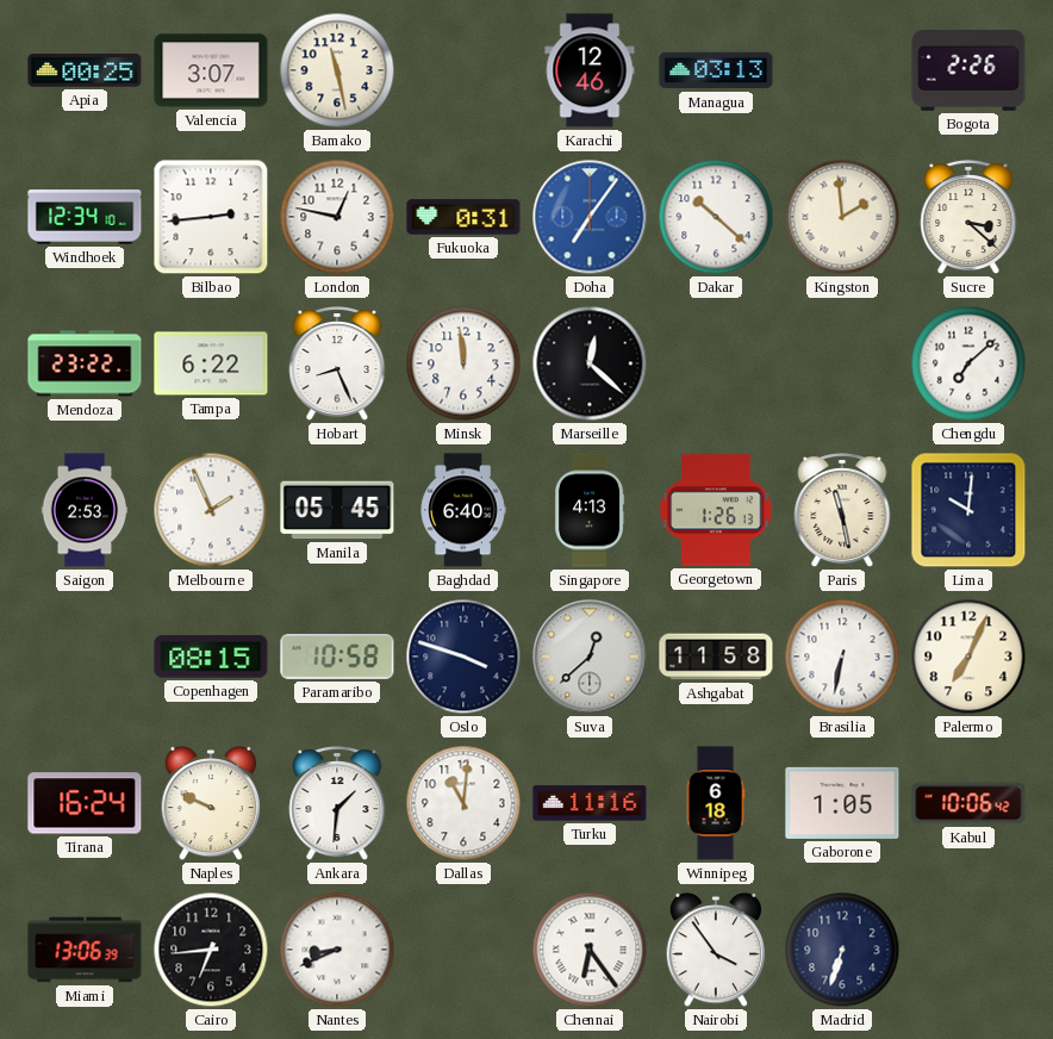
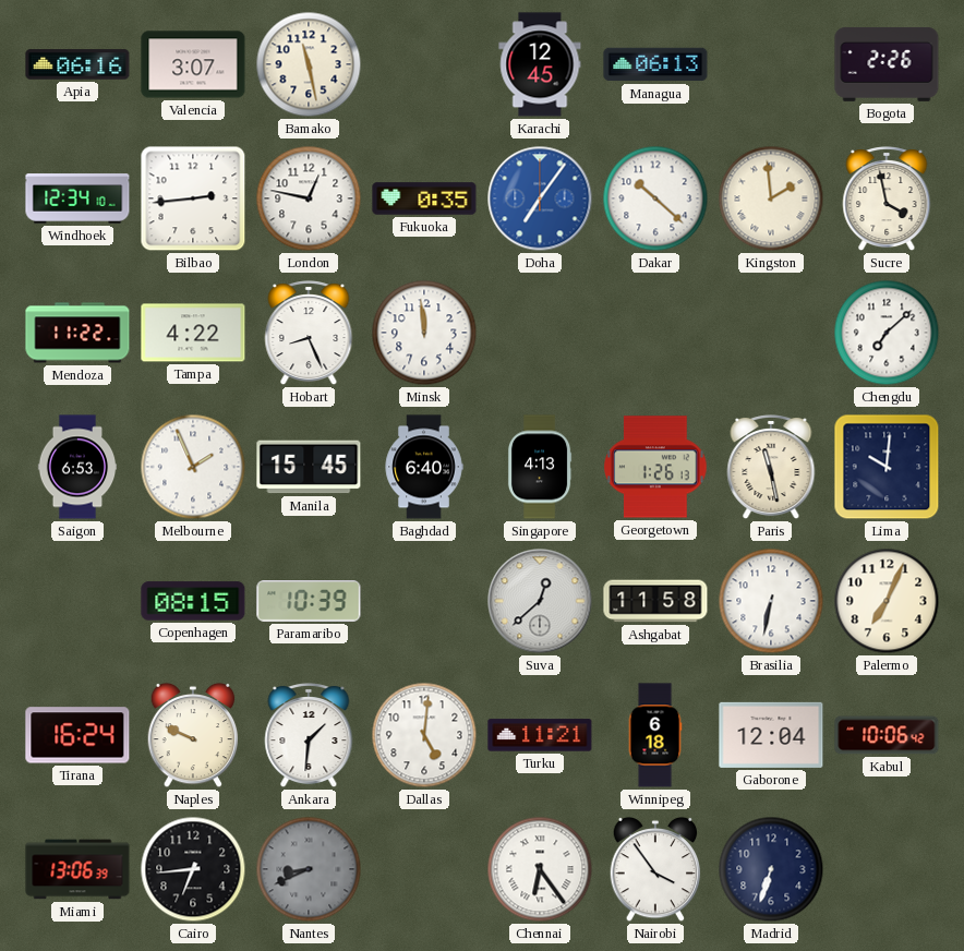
Apia: 00:25 -> 06:16 (77, 64)
Karachi: 12:46 -> 12:45 (540, 64)
Managua: 03:13 -> 06:13 (655, 64)
Fukuoka: 0:31 -> 0:35 (424, 198)
Sucre: 3:22 -> 3:58 (887, 200)
Mendoza: 23:22 -> 11:22 (77, 333)
Tampa: 6:22 -> 4:22 (193, 333)
Marseille: 12:22 -> none (590, 363)
Saigon: 2:53 -> 6:53 (77, 467)
Manila: 05:45 -> 15:45 (309, 467)
Paramaribo: 10:58 -> 10:39 (309, 601)
Oslo: 3:48 -> none (463, 657)
Dallas: 11:01 -> 5:01 (424, 735)
Turku: 11:16 -> 11:21 (540, 735)
Gaborone: 1:05 -> 12:04 (771, 735)
Nantes dial: white -> grey (309, 869)
